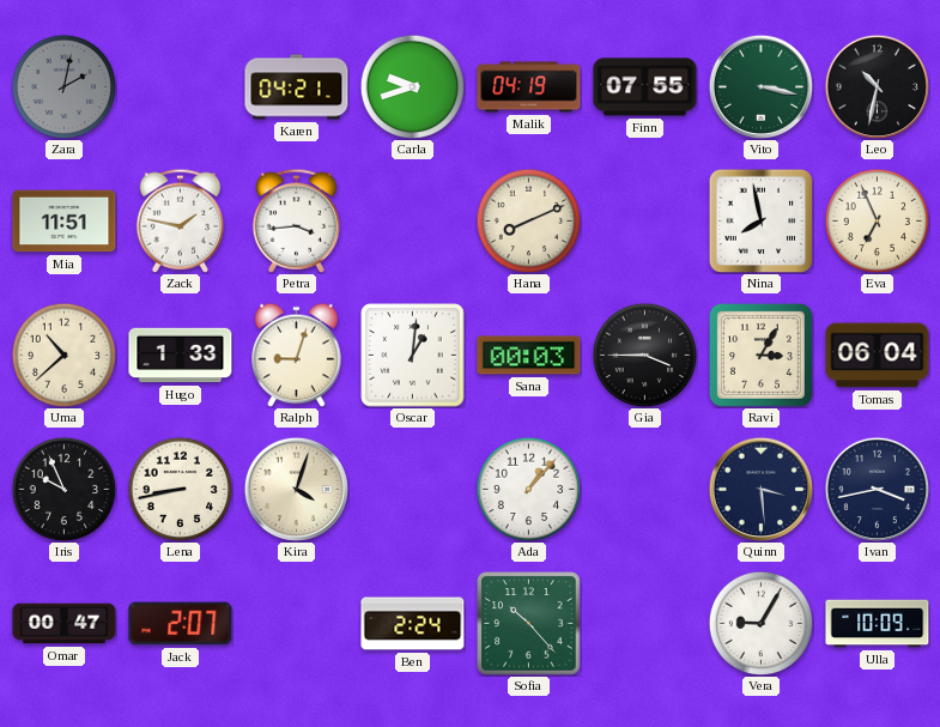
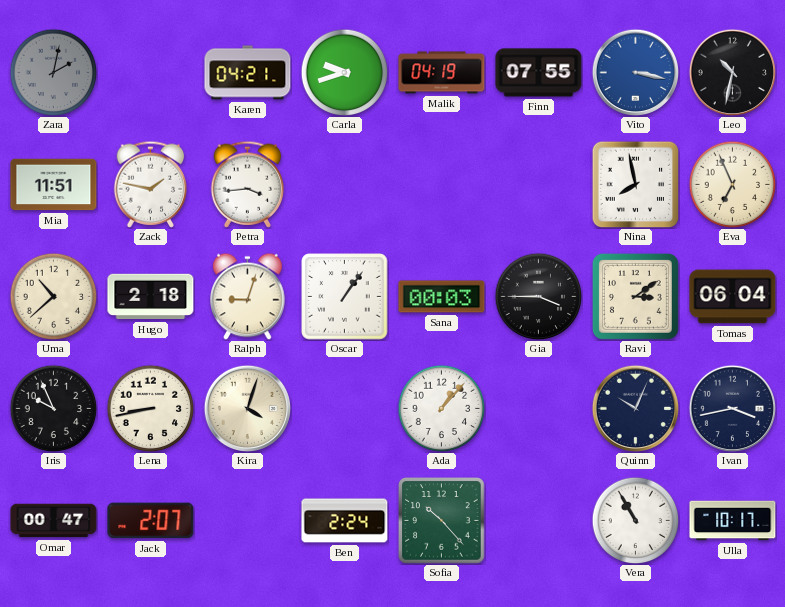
Vito dial: green -> blue (635, 72)
Hana: 8:11 -> none (528, 220)
Hugo: 1:33 -> 2:18 (151, 297)
Oscar: 1:01 -> 1:06 (345, 297)
Ravi: 3:05 -> 3:09 (635, 296)
Quinn: 3:29 -> 10:04 (635, 408)
Vera: 9:05 -> 10:55 (635, 520)
Ulla: 10:09 -> 10:17 (733, 521)
